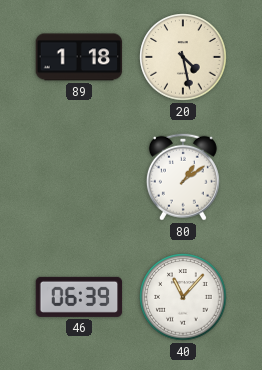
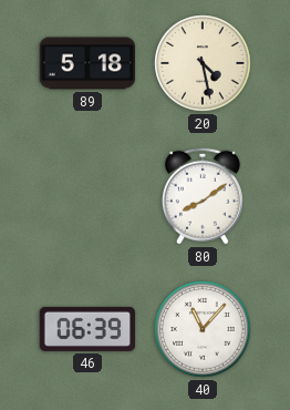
89: 1:18 -> 5:18 (87, 63)
80: 1:09 -> 8:09 (203, 196)
